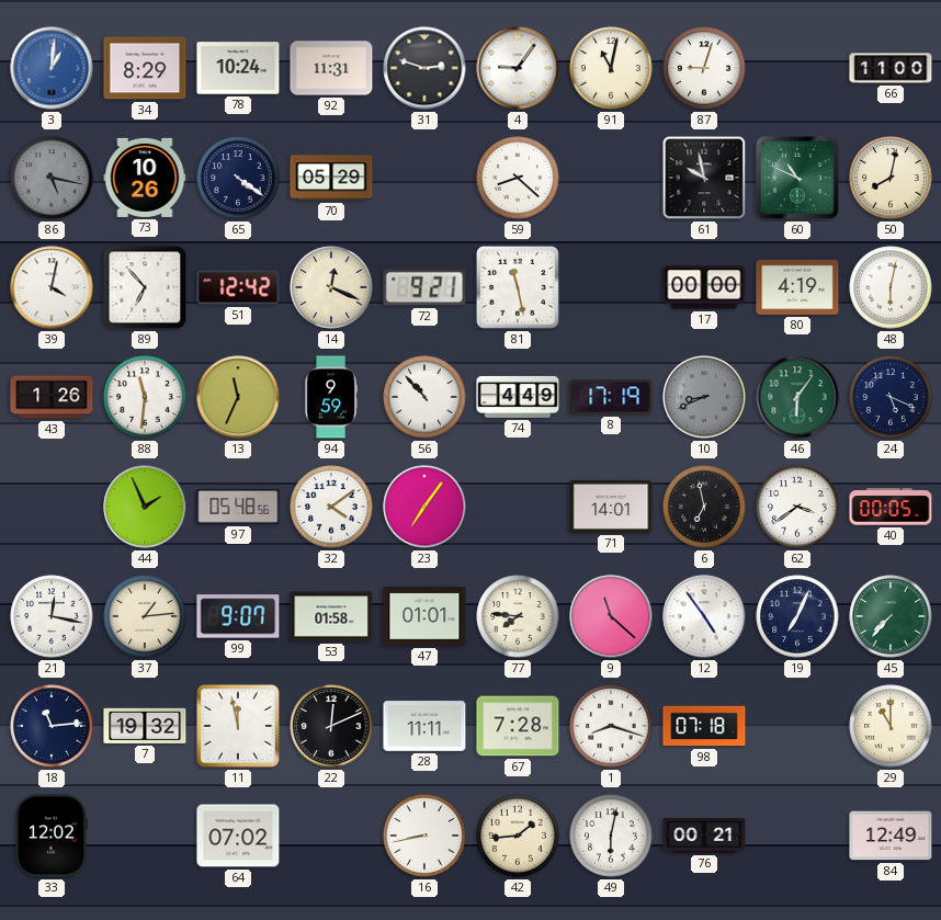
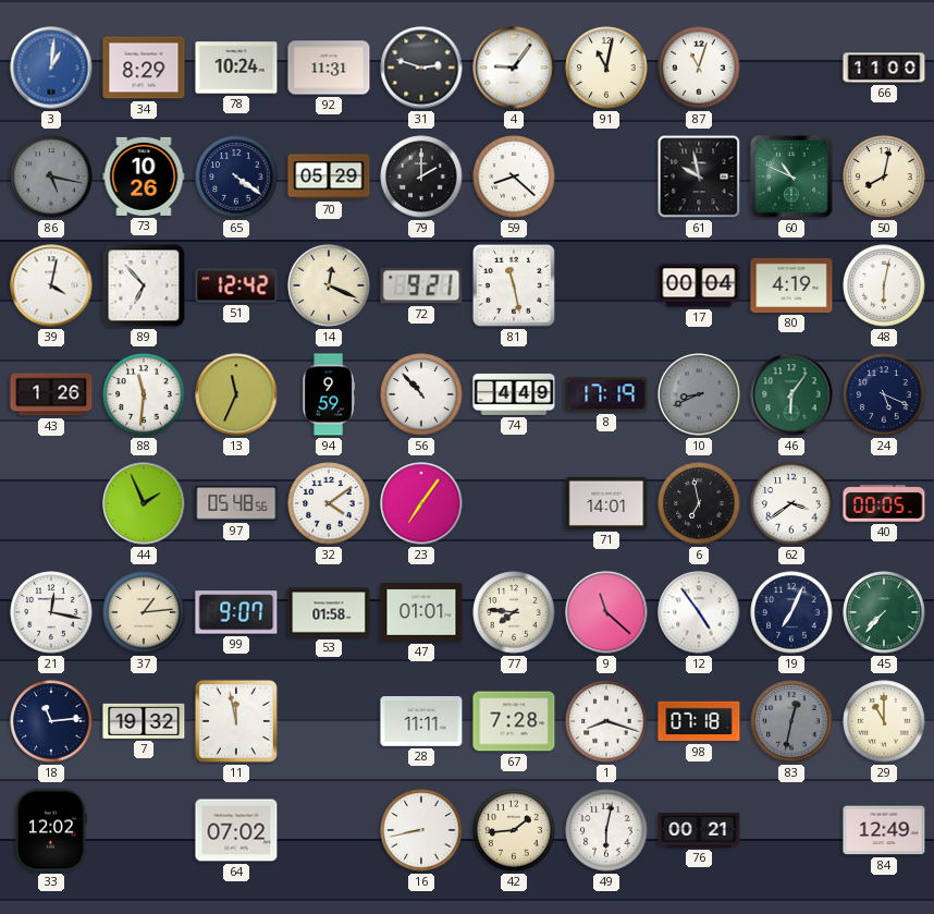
87: 9:03 -> 11:03 (699, 68)
79: none -> 2:00 (421, 176)
17: 00:00 -> 00:04 (699, 285)
22: 12:11 -> none (331, 726)
83: none -> 12:32 (791, 721)
